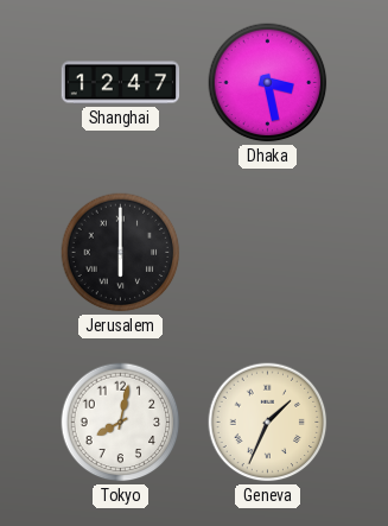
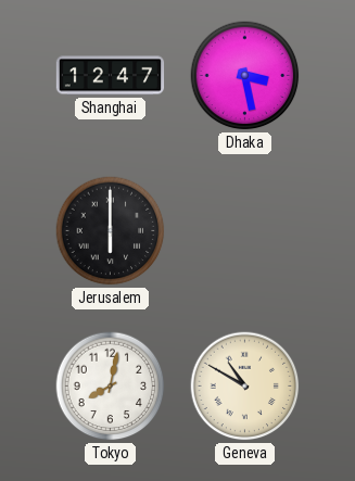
Geneva: 1:34 -> 10:50 (245, 387)
